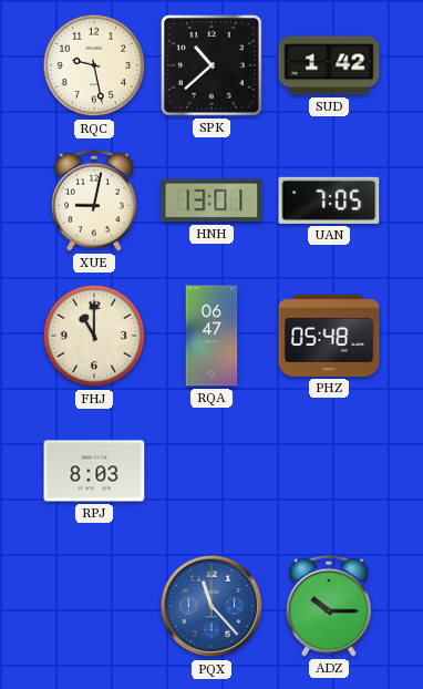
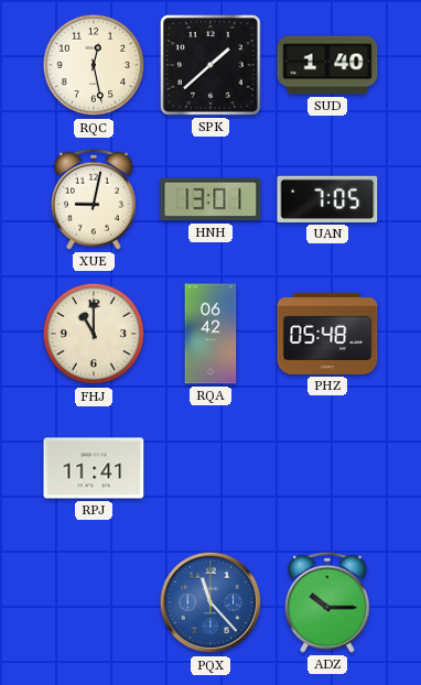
RQC: 9:28 -> 12:28 (94, 65)
SPK: 10:38 -> 1:38 (210, 65)
SUD: 1:42 -> 1:40 (327, 65)
RQA: 06:47 -> 06:42 (210, 334)
RPJ: 8:03 -> 11:41 (94, 468)
